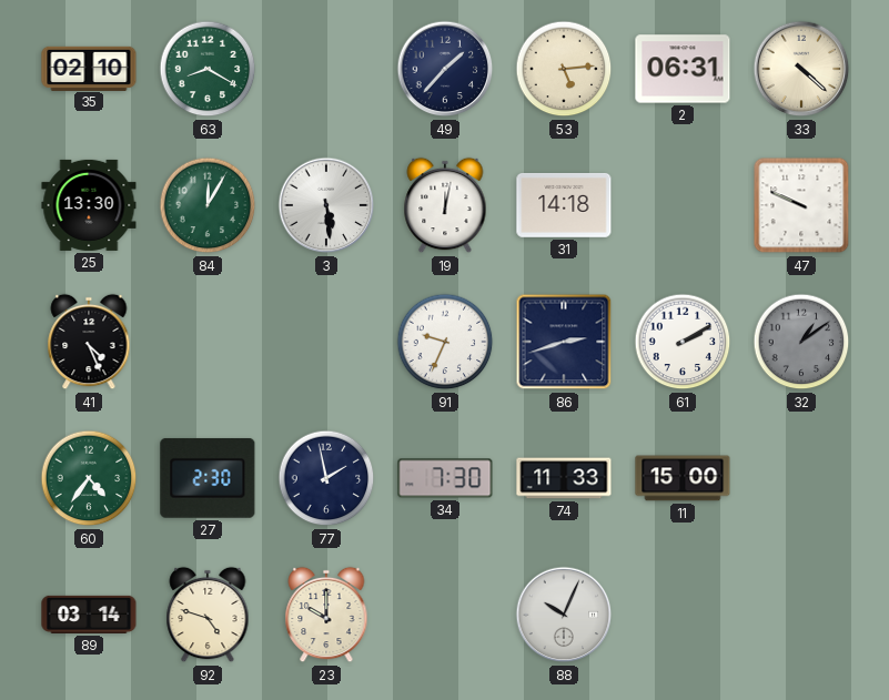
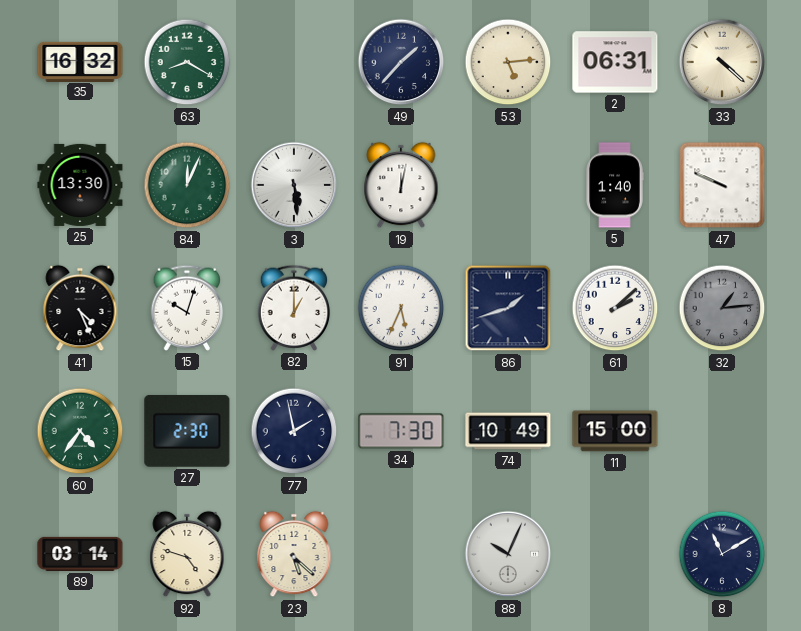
35: 02:10 -> 16:32 (80, 61)
84: 12:05 -> 12:04 (187, 185)
31: 14:18 -> none (564, 205)
5: none -> 1:40 (615, 185)
15: none -> 10:03 (187, 308)
82: none -> 1:00 (294, 308)
91: 9:34 -> 5:34 (401, 308)
86: 2:42 -> 1:42 (508, 308)
61: 2:10 -> 2:08 (615, 308)
32: 1:09 -> 1:14 (722, 308)
74: 11:33 -> 10:49 (508, 431)
23: 10:00 -> 5:22 (294, 554)
8: none -> 11:10 (722, 554)
